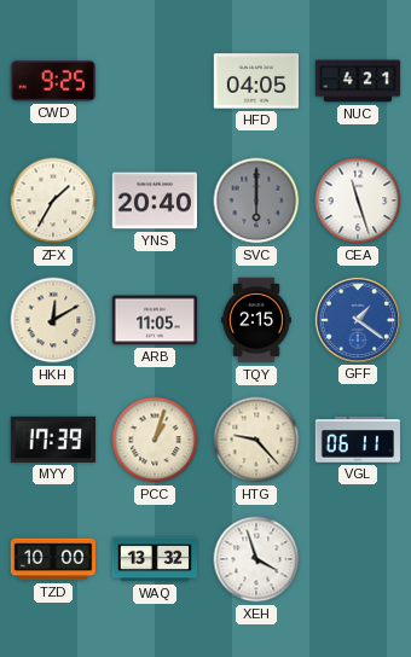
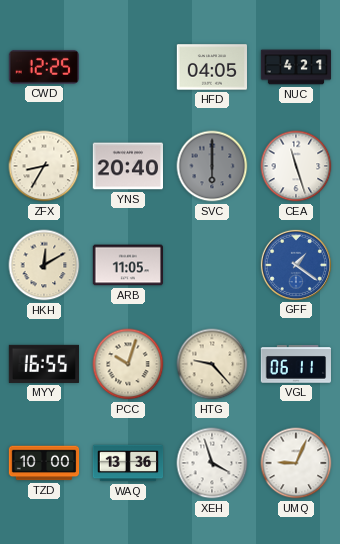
CWD: 9:25 -> 12:25 (43, 67)
ZFX: 1:35 -> 8:35 (44, 166)
TQY: 2:15 -> none (256, 320)
MYY: 17:39 -> 16:55 (43, 364)
PCC: 1:03 -> 10:03 (128, 364)
WAQ: 13:32 -> 13:36 (128, 463)
UMQ: none -> 9:04 (296, 463)
